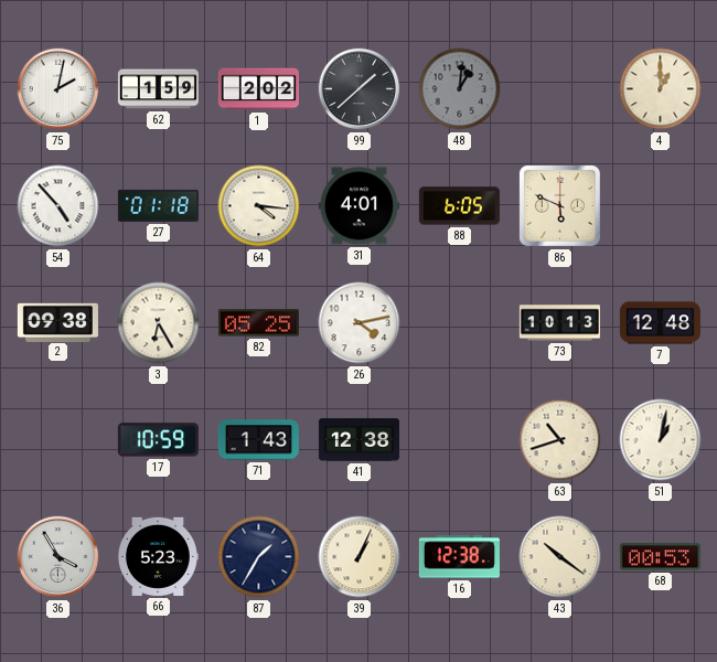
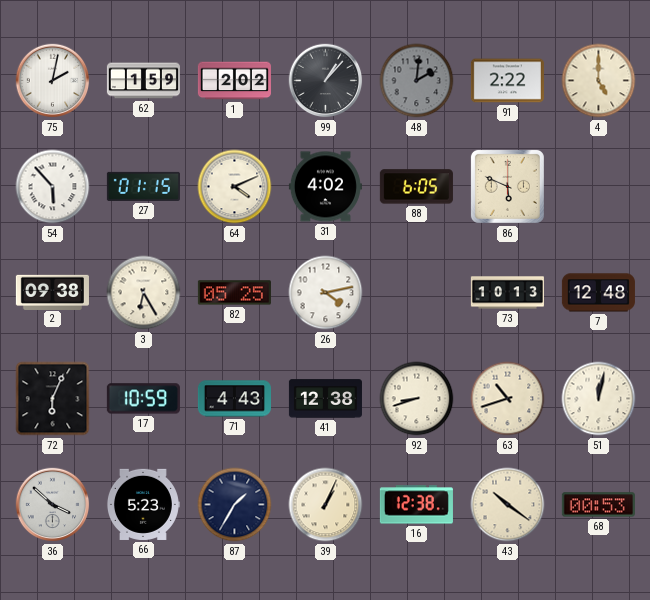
99: 1:38 -> 1:07 (326, 81)
48: 1:01 -> 2:01 (417, 81)
91: none -> 2:22 (507, 81)
4: 1:00 -> 5:00 (599, 81)
54: 4:53 -> 5:53 (53, 187)
27: 01:18 -> 01:15 (143, 186)
64: 4:16 -> 4:11 (235, 187)
31: 4:01 -> 4:02 (325, 187)
72: none -> 6:04 (53, 399)
71: 1:43 -> 4:43 (234, 399)
92: none -> 8:42 (417, 399)
51: 1:02 -> 12:02 (599, 399)
36: 3:55 -> 3:52 (53, 505)
